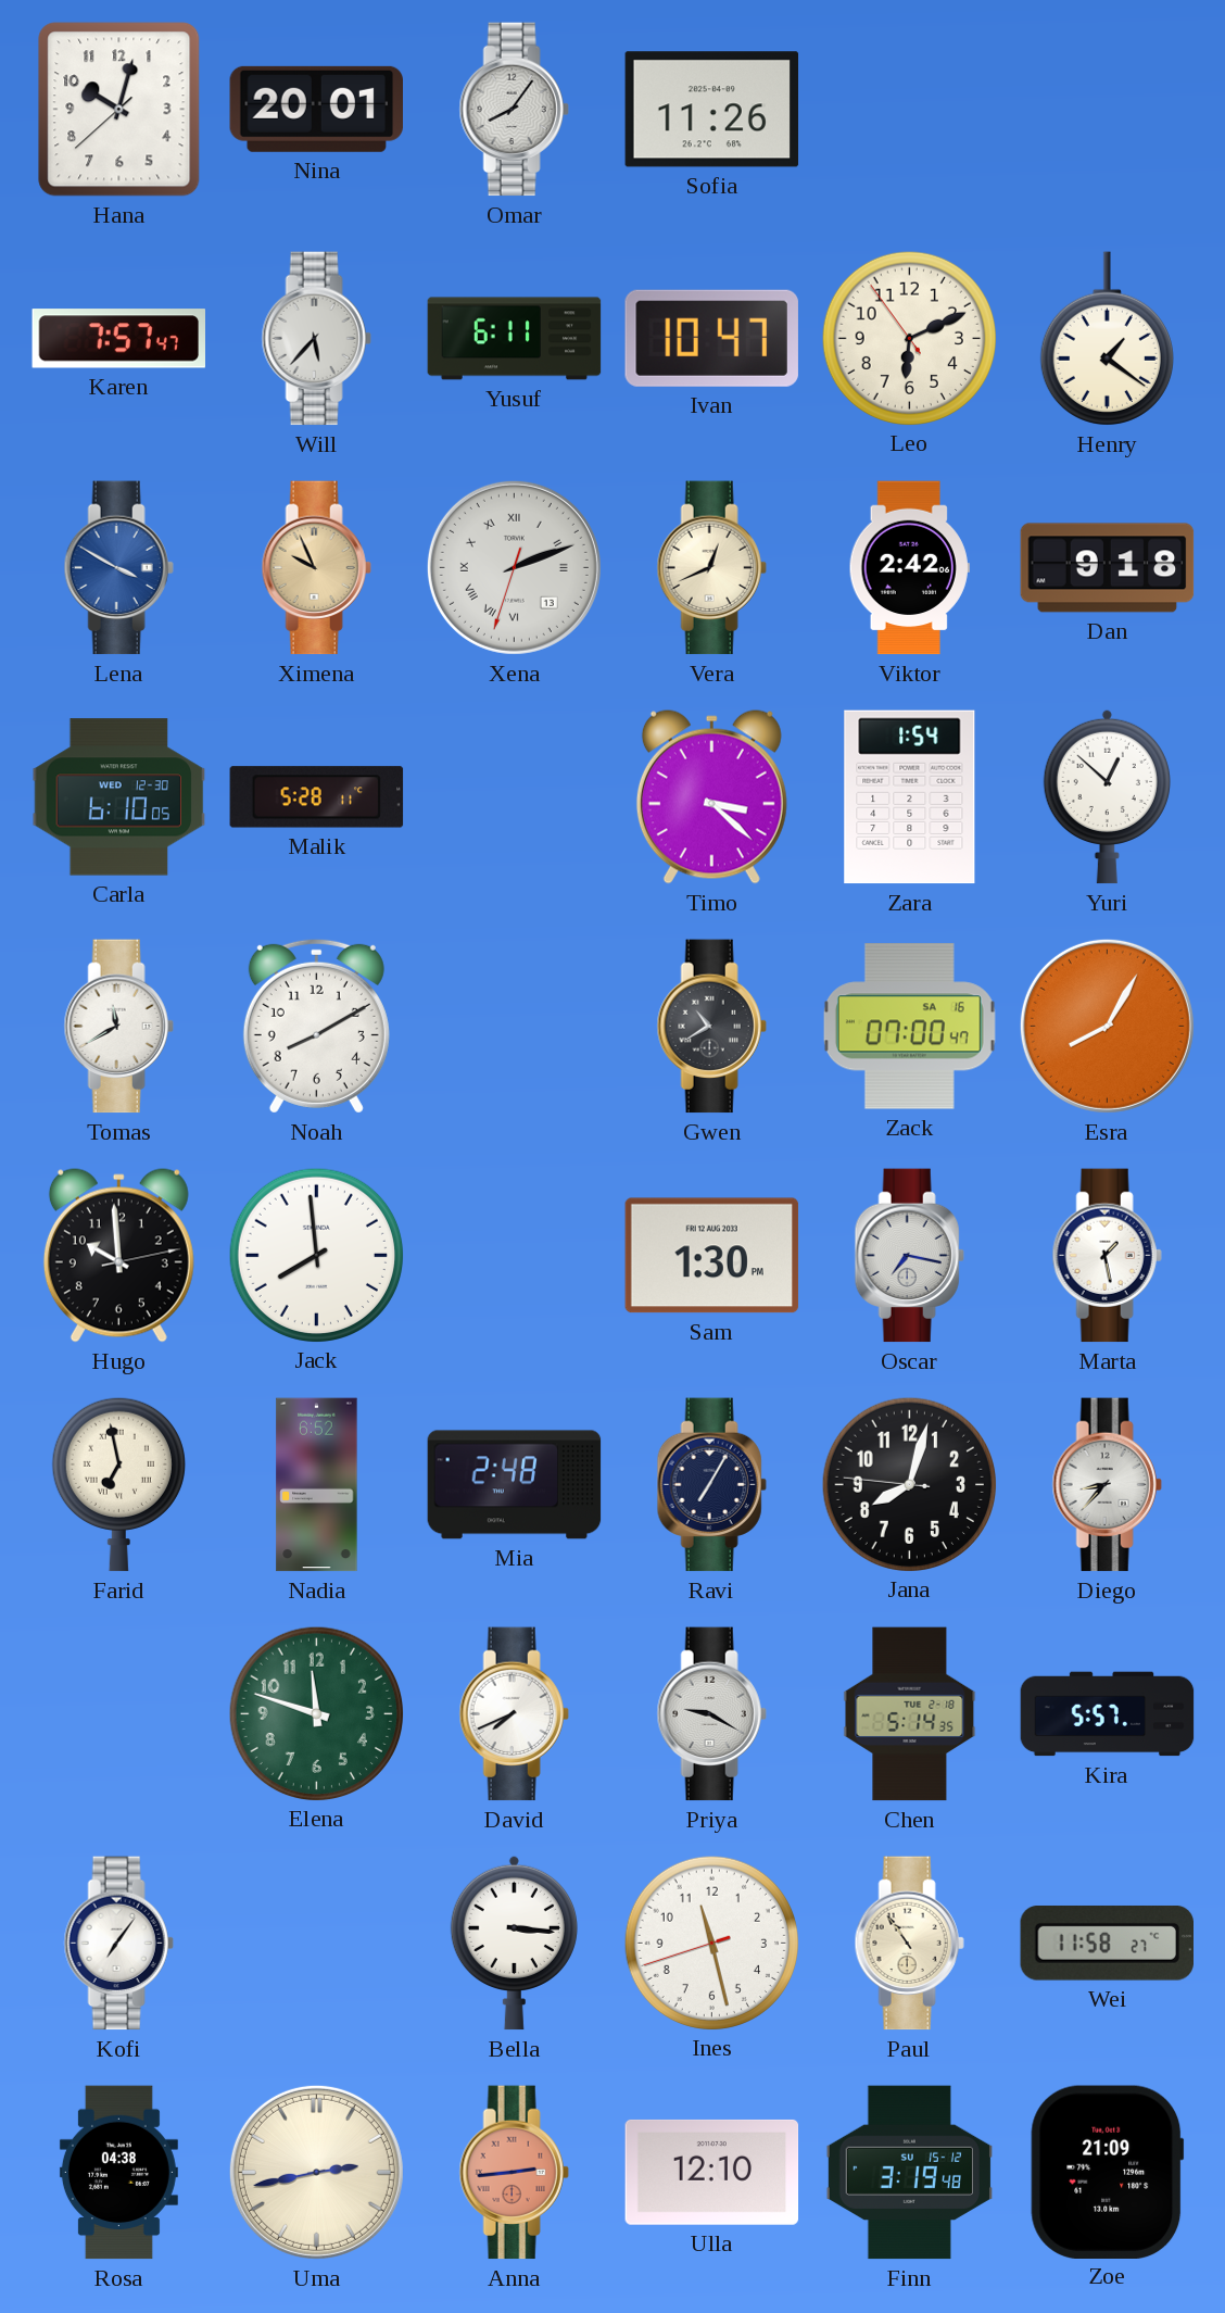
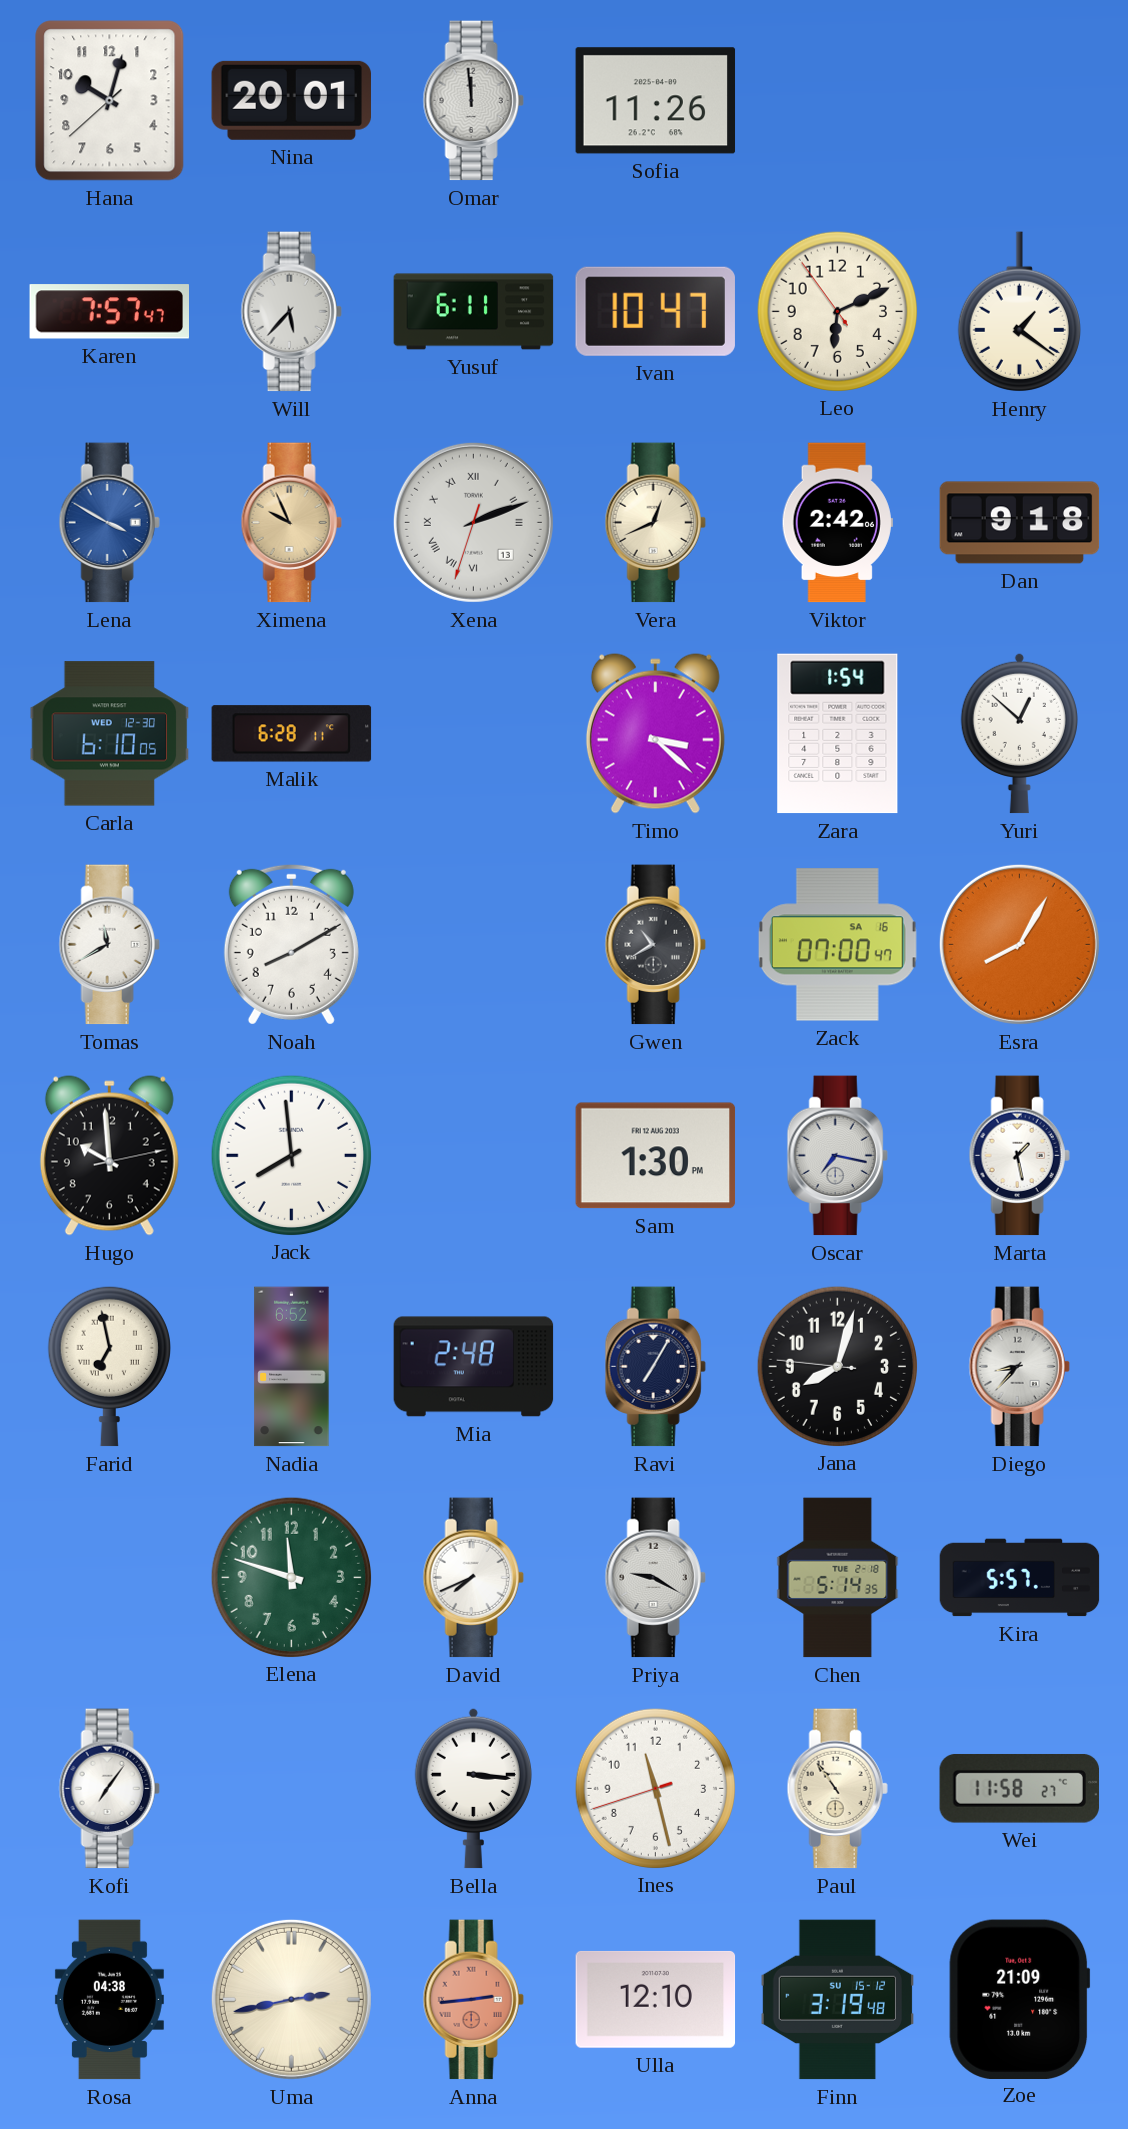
Omar: 8:06 -> 11:59 (473, 101)
Malik: 5:28 -> 6:28 (292, 734)
